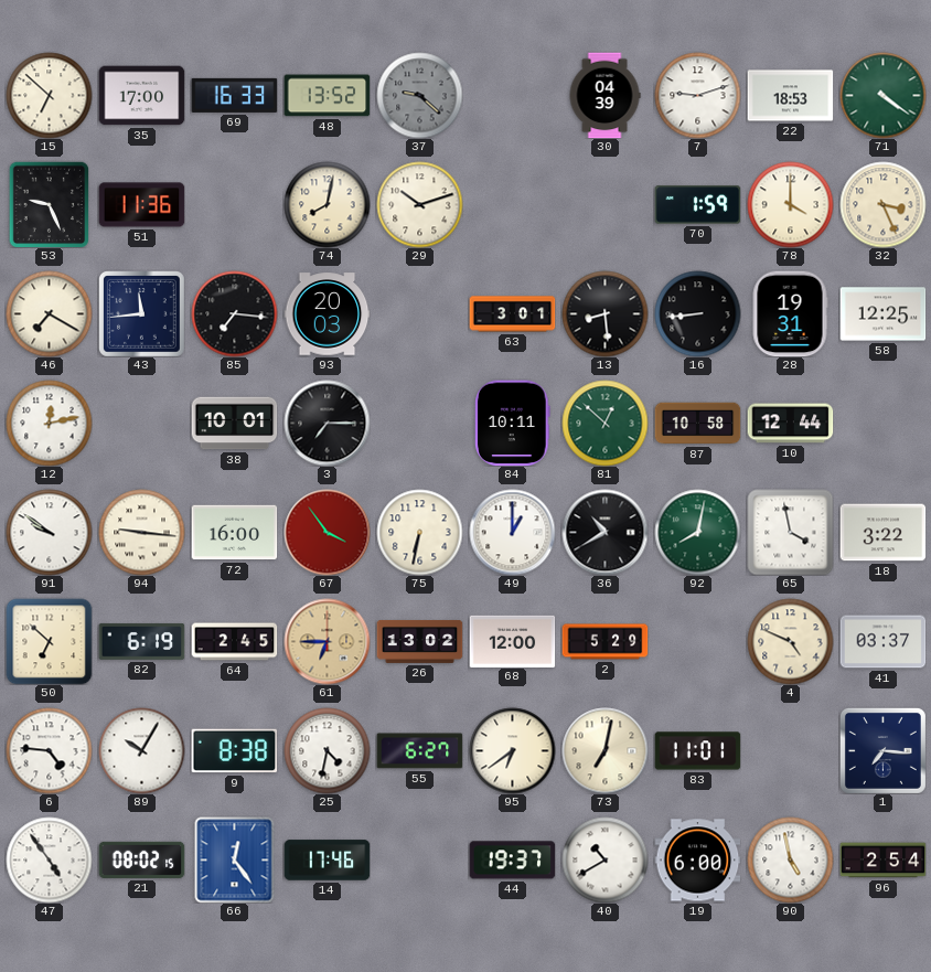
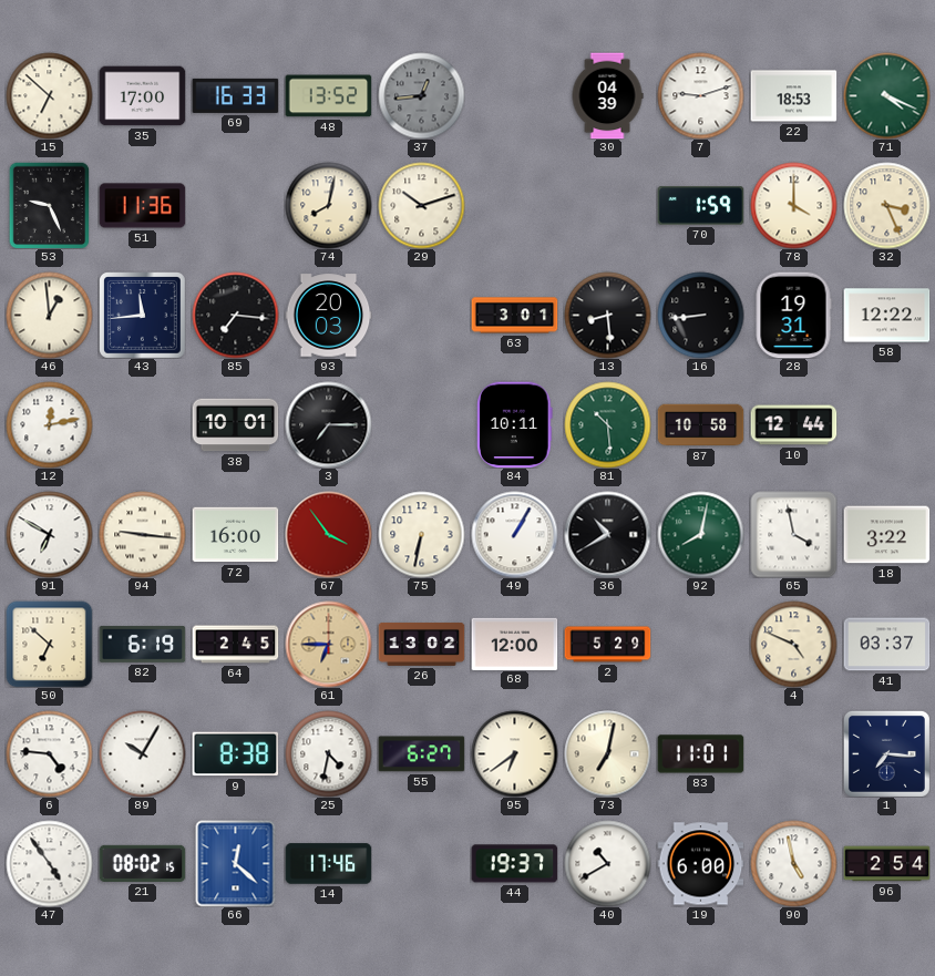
37: 9:22 -> 12:44 (421, 95)
71: 4:21 -> 4:19 (886, 95)
46: 7:20 -> 12:59 (49, 315)
58: 12:25 -> 12:22 (886, 316)
81: 12:52 -> 10:29 (607, 424)
91: 9:51 -> 6:50 (49, 534)
49: 1:00 -> 1:05 (514, 534)
66: 12:24 -> 12:22 (236, 863)
